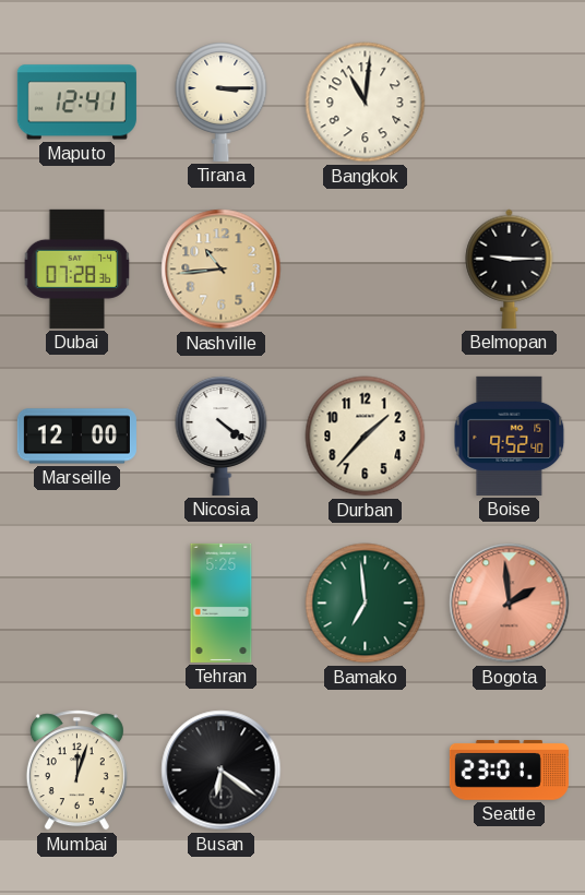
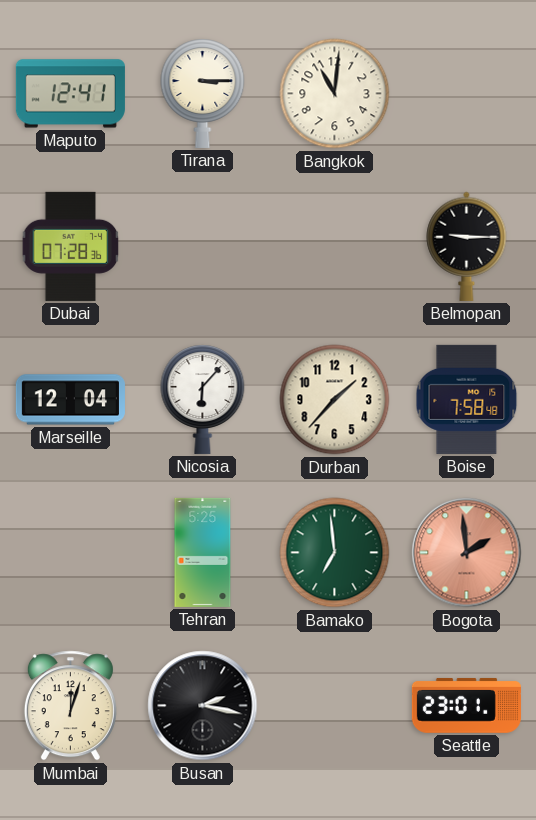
Nashville: 10:44 -> none (222, 270)
Marseille: 12:00 -> 12:04 (70, 400)
Nicosia: 4:21 -> 6:07 (203, 399)
Boise: 9:52 -> 7:58 (467, 399)
Busan: 6:21 -> 2:17 (203, 706)
